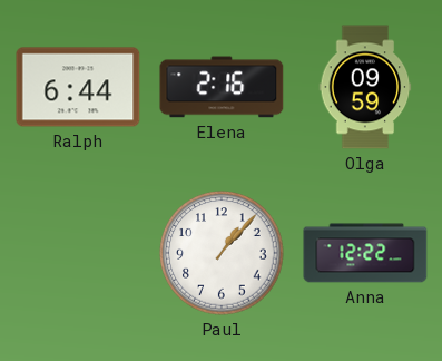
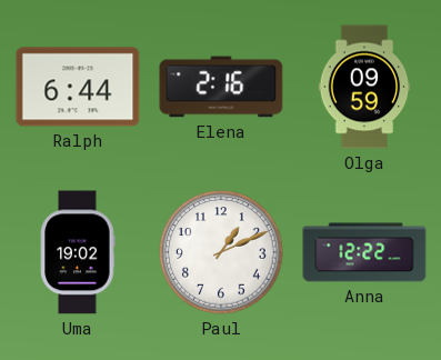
Uma: none -> 19:02 (78, 252)
Paul: 1:07 -> 1:11 (221, 252)
